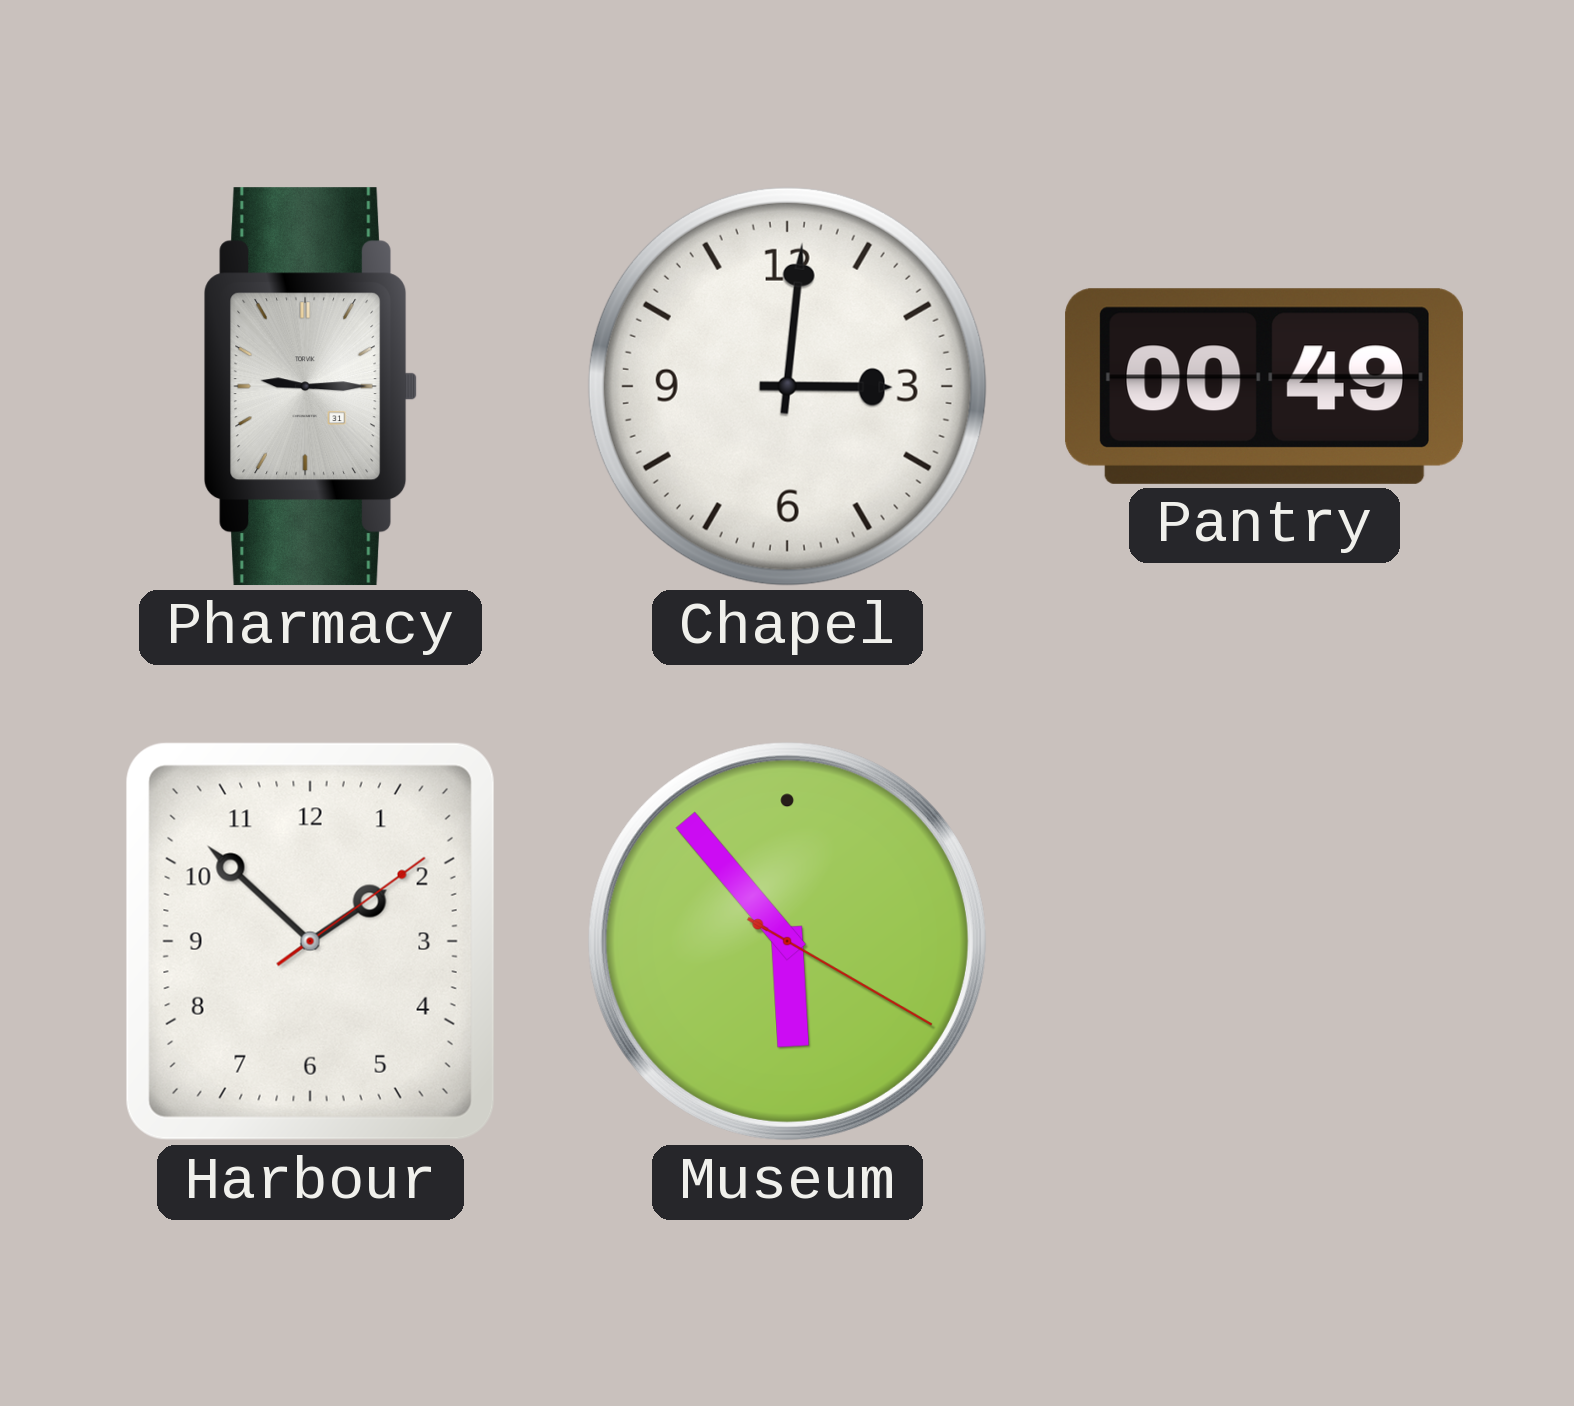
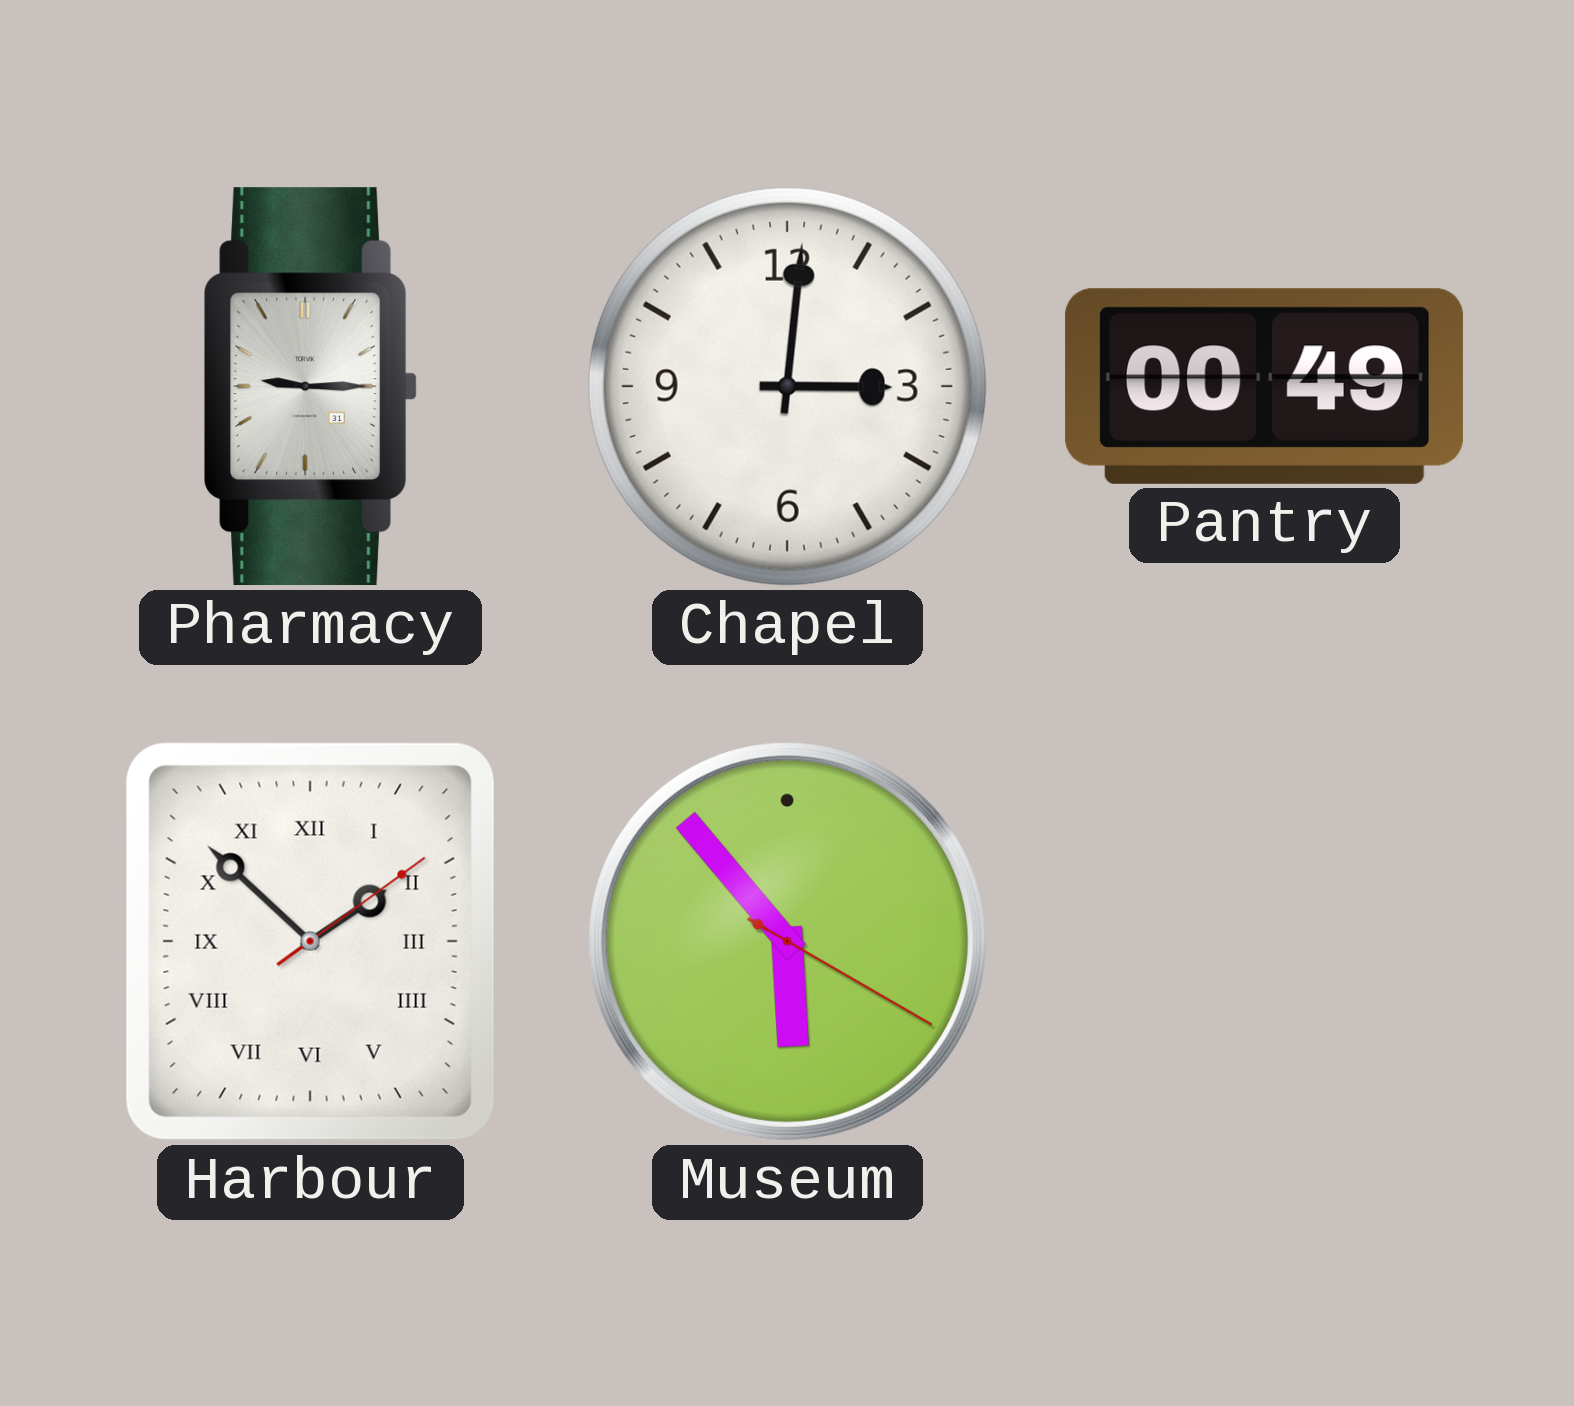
Harbour numerals: Arabic -> Roman (310, 941)
